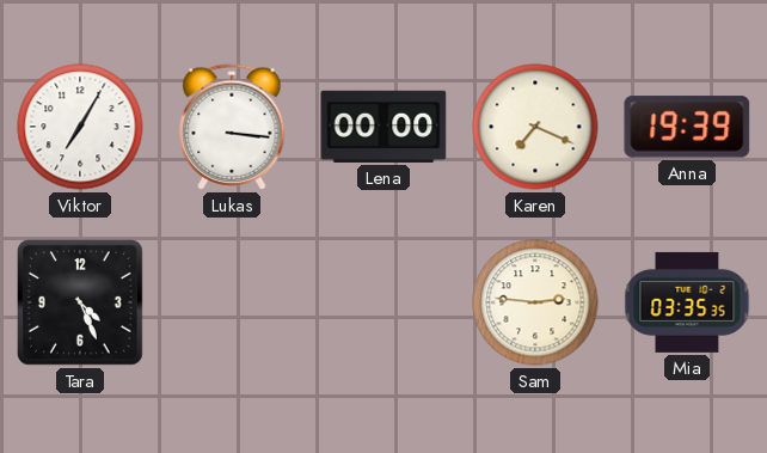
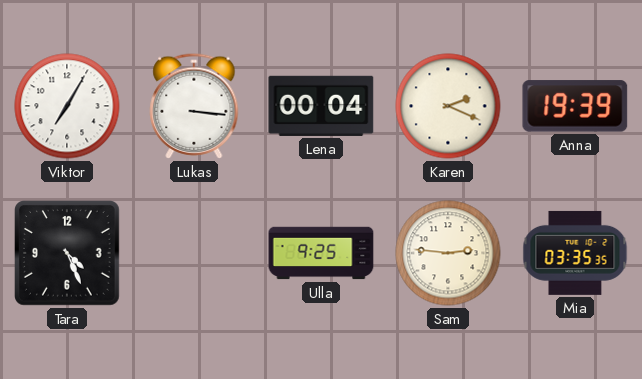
Lena: 00:00 -> 00:04 (321, 106)
Karen: 7:19 -> 2:19 (448, 106)
Ulla: none -> 9:25 (321, 253)
